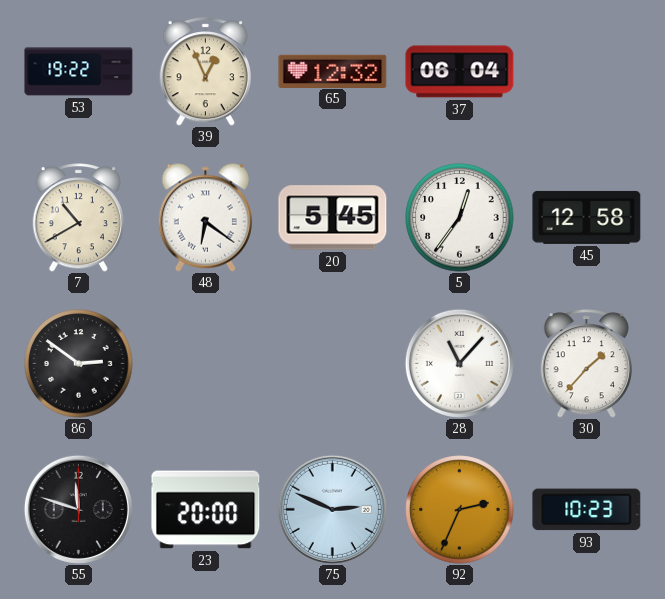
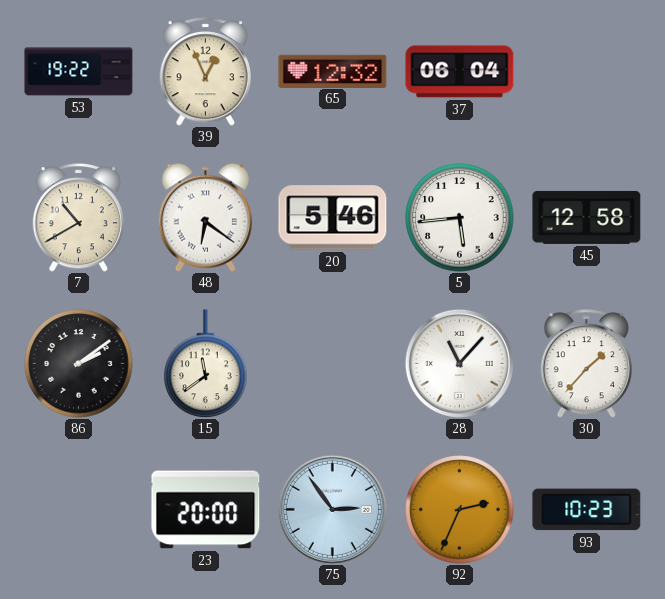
20: 5:45 -> 5:46 (333, 218)
5: 12:36 -> 5:44 (460, 218)
86: 2:51 -> 2:09 (79, 364)
15: none -> 11:39 (206, 364)
55: 11:48 -> none (78, 509)
75: 2:49 -> 2:54 (332, 509)
